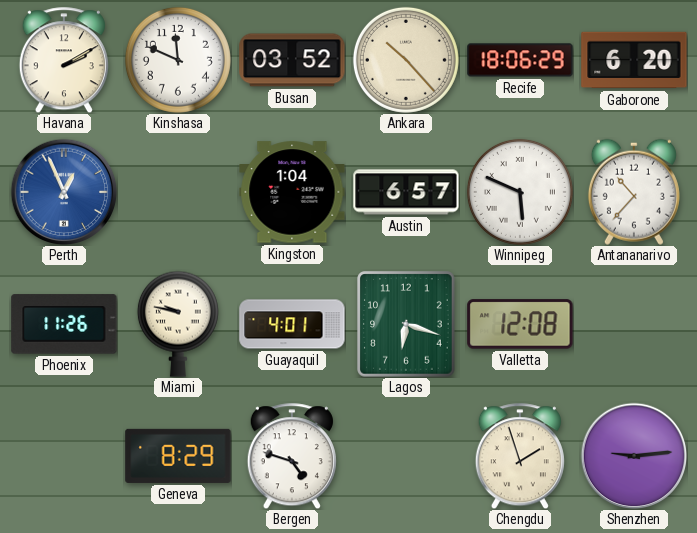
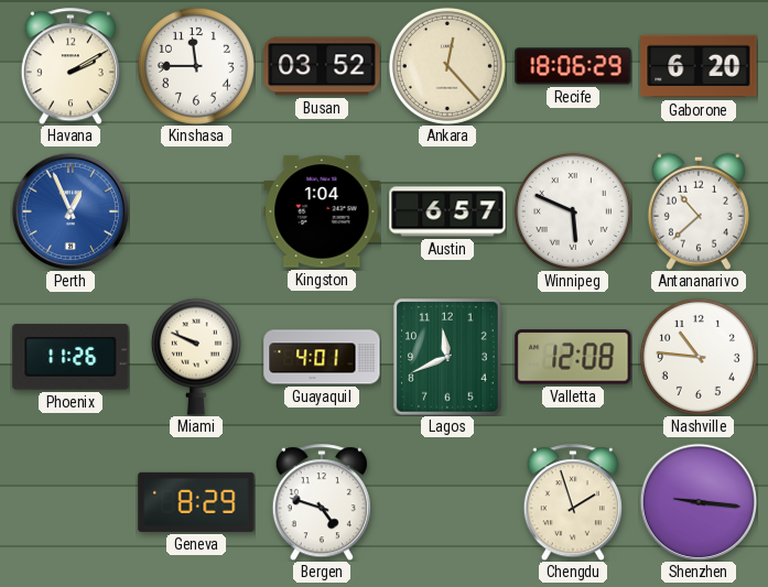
Kinshasa: 11:49 -> 11:45 (196, 66)
Ankara: 10:23 -> 12:23 (447, 66)
Antananarivo: 10:37 -> 10:38 (699, 211)
Miami: 9:47 -> 9:49 (196, 357)
Lagos: 6:18 -> 11:41 (447, 357)
Nashville: none -> 10:46 (699, 357)
Shenzhen: 9:14 -> 9:16 (699, 502)
